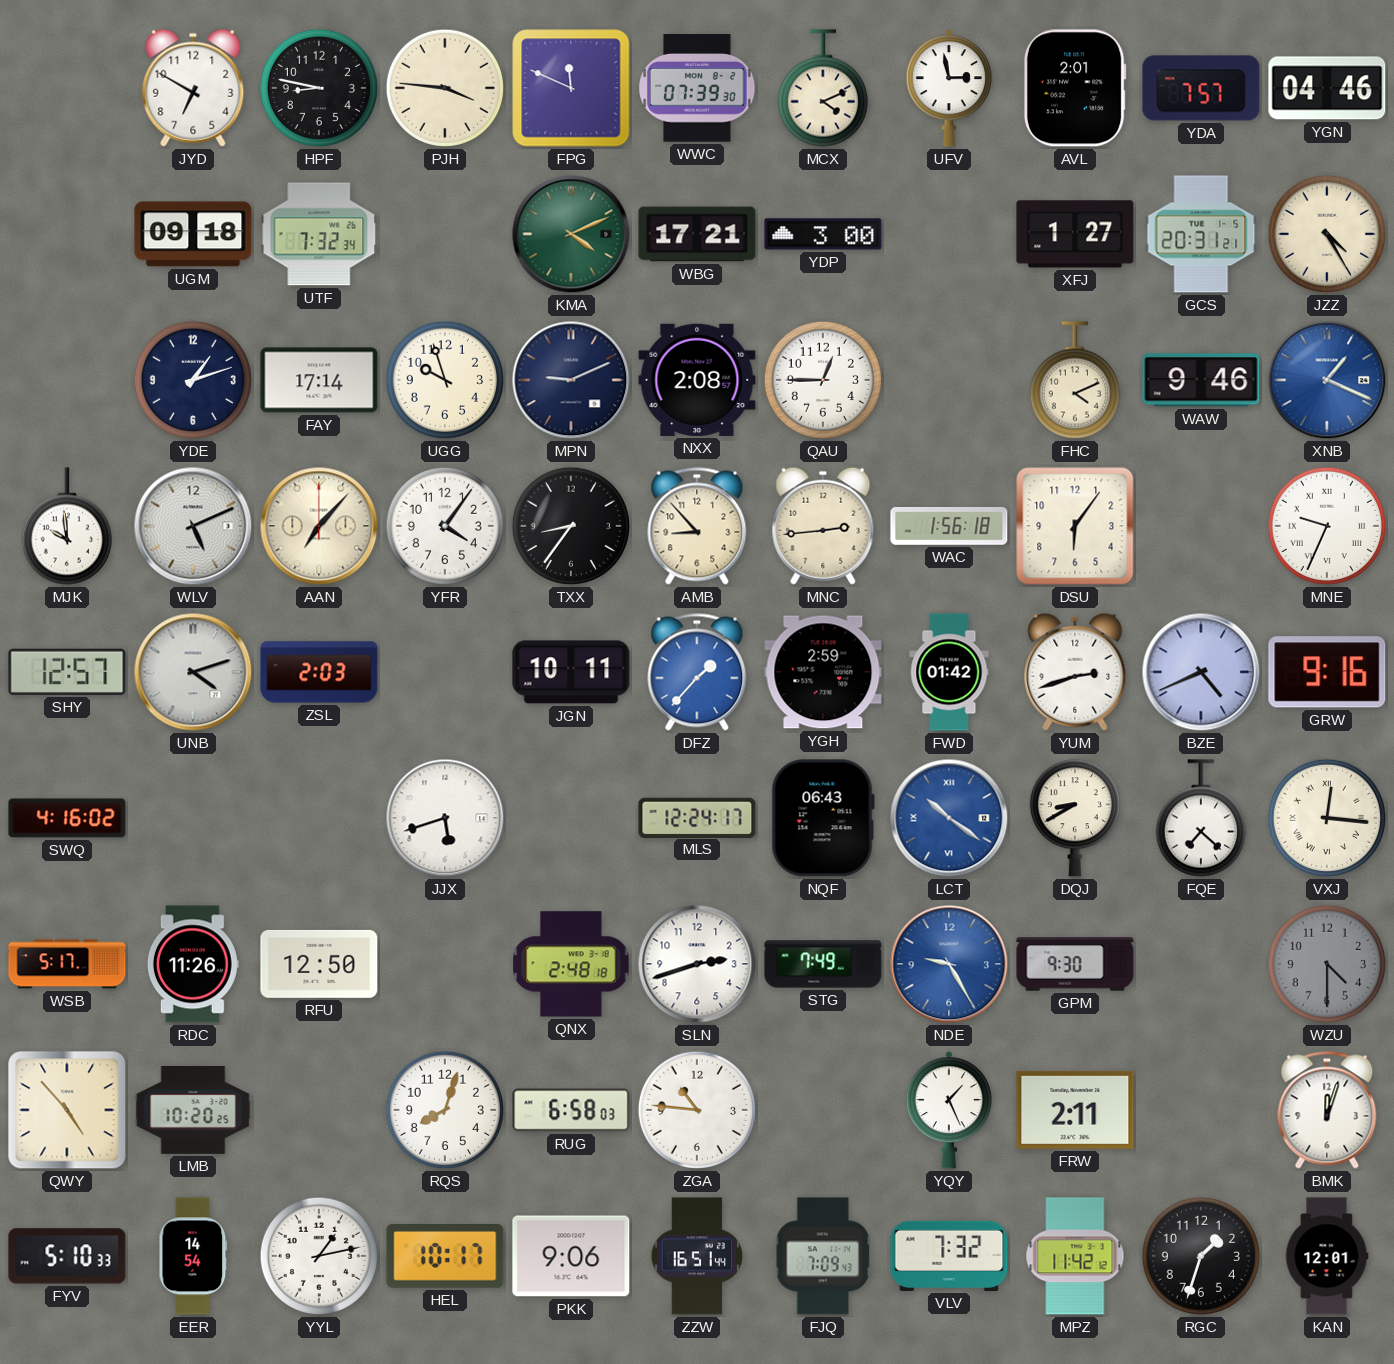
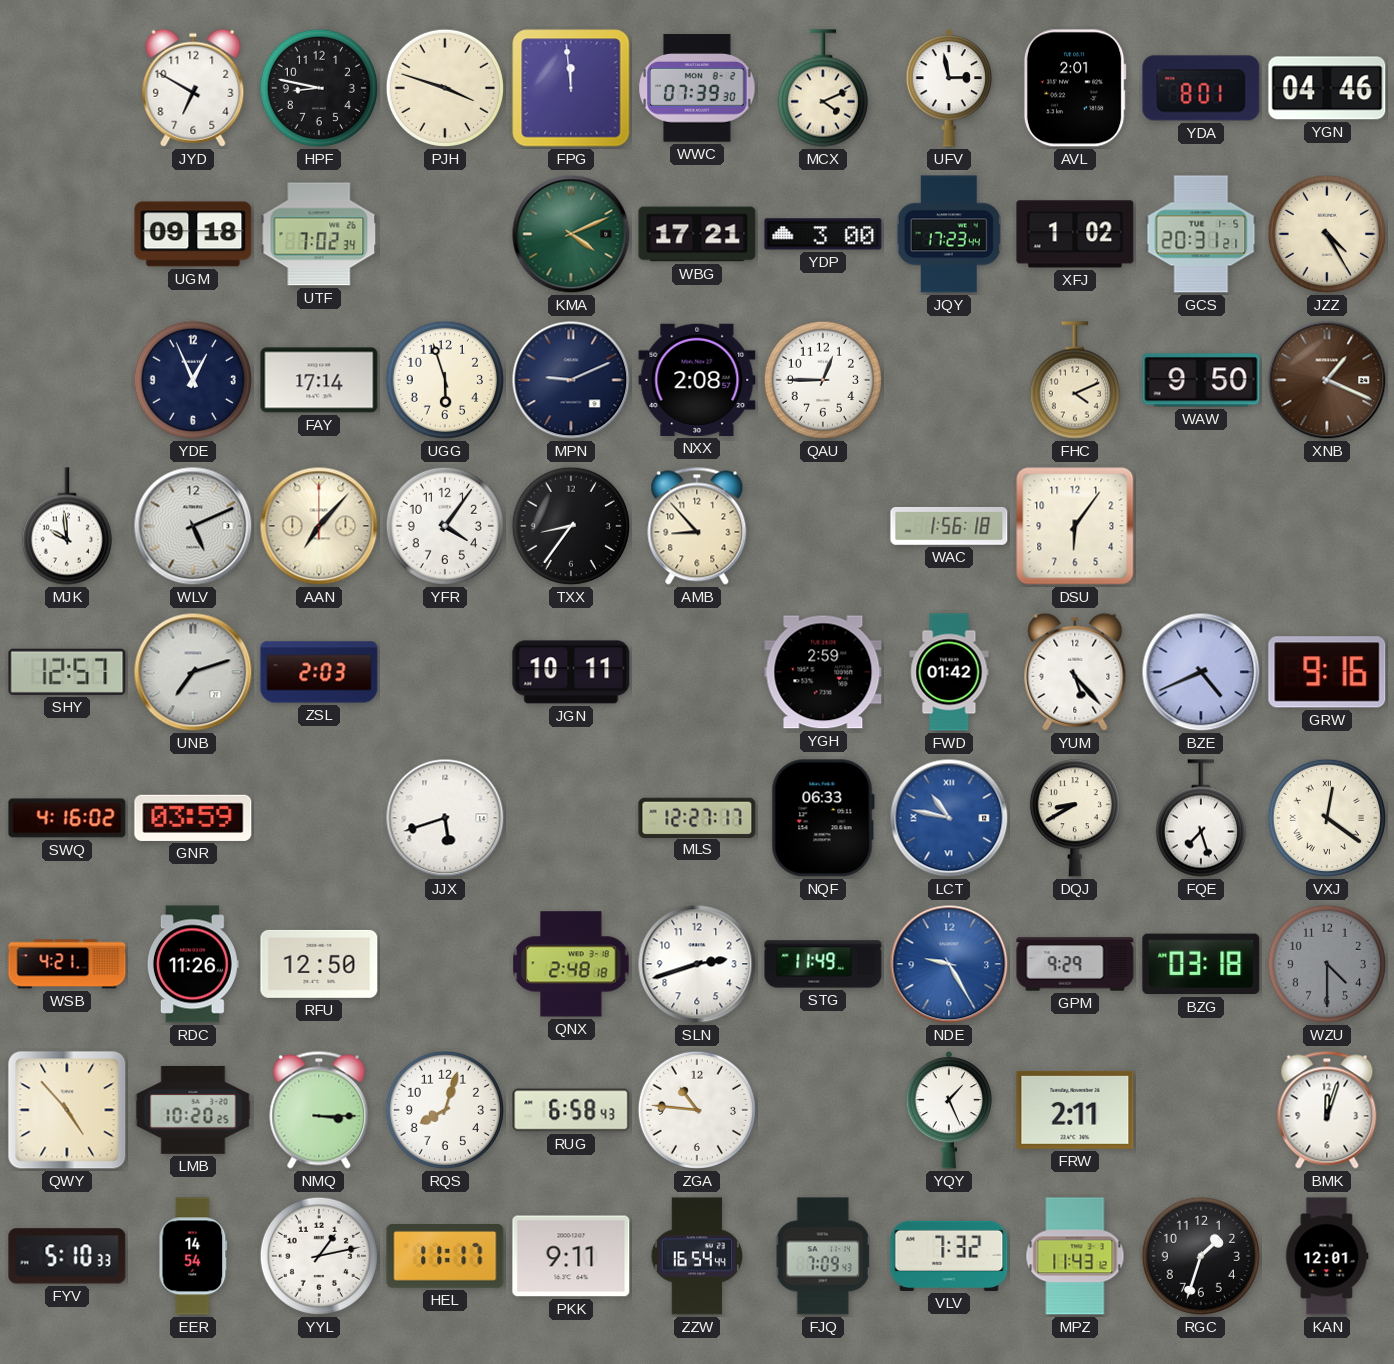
PJH: 3:46 -> 3:48 (445, 88)
FPG: 11:49 -> 11:59 (571, 88)
YDA: 7:57 -> 8:01 (1201, 88)
UTF: 7:32 -> 7:02 (319, 234)
JQY: none -> 17:23 (949, 234)
XFJ: 1:27 -> 1:02 (1075, 234)
YDE: 1:12 -> 12:56 (193, 380)
UGG: 9:57 -> 5:57 (445, 380)
WAW: 9:46 -> 9:50 (1201, 380)
XNB dial: blue -> brown (1327, 380)
MNC: 2:44 -> none (823, 526)
MNE: 9:34 -> none (1327, 526)
UNB: 4:12 -> 7:12 (193, 672)
DFZ: 1:37 -> none (697, 672)
YUM: 2:42 -> 5:23 (1075, 672)
GNR: none -> 03:59 (193, 818)
MLS: 12:24 -> 12:27 (697, 817)
NQF: 06:43 -> 06:33 (823, 818)
LCT: 10:21 -> 10:47 (949, 818)
FQE: 7:22 -> 7:27 (1201, 818)
VXJ: 12:16 -> 12:21 (1327, 818)
WSB: 5:17 -> 4:21 (67, 964)
STG: 7:49 -> 11:49 (823, 964)
GPM: 9:30 -> 9:29 (1075, 964)
BZG: none -> 03:18 (1201, 964)
NMQ: none -> 3:15 (319, 1110)
RUG: 6:58:03 -> 6:58:43 (571, 1110)
HEL: 10:17 -> 11:17 (445, 1257)
PKK: 9:06 -> 9:11 (571, 1256)
ZZW: 16:51 -> 16:54 (696, 1256)
MPZ: 11:42 -> 11:43 (1075, 1256)
